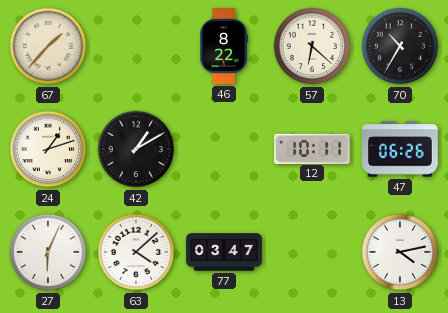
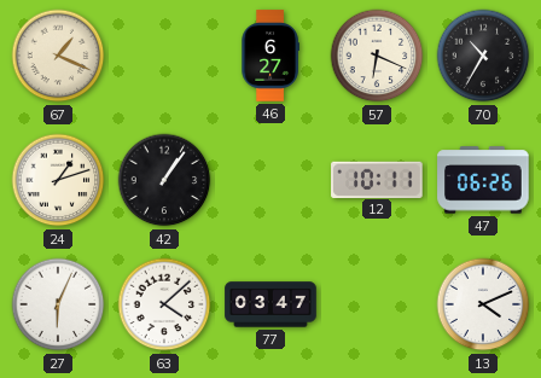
67: 1:37 -> 1:19 (58, 56)
46: 8:22 -> 6:27 (270, 56)
57: 6:22 -> 6:19 (377, 56)
42: 1:10 -> 1:06 (164, 180)
13: 4:13 -> 4:11 (483, 304)
